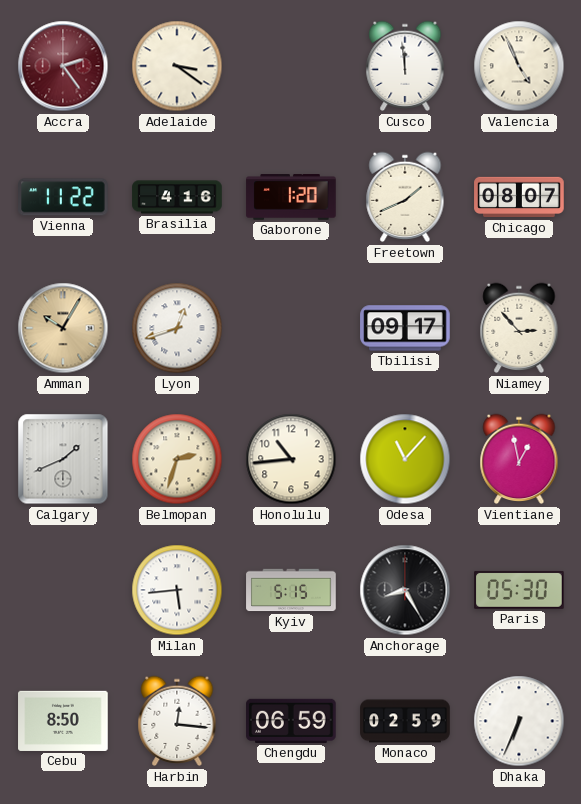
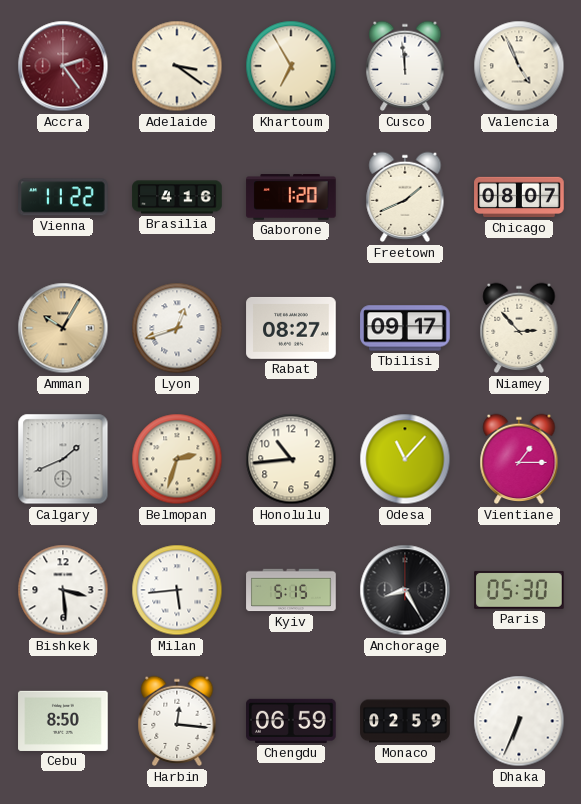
Khartoum: none -> 6:55 (291, 66)
Rabat: none -> 08:27 (291, 328)
Vientiane: 12:58 -> 1:15 (519, 459)
Bishkek: none -> 3:29 (63, 590)
